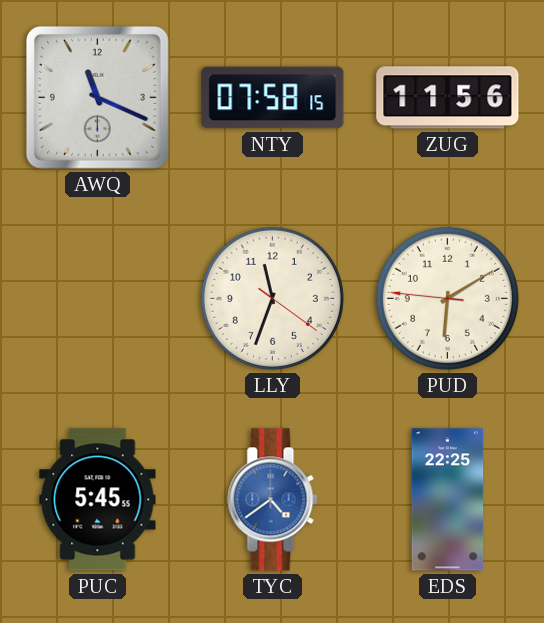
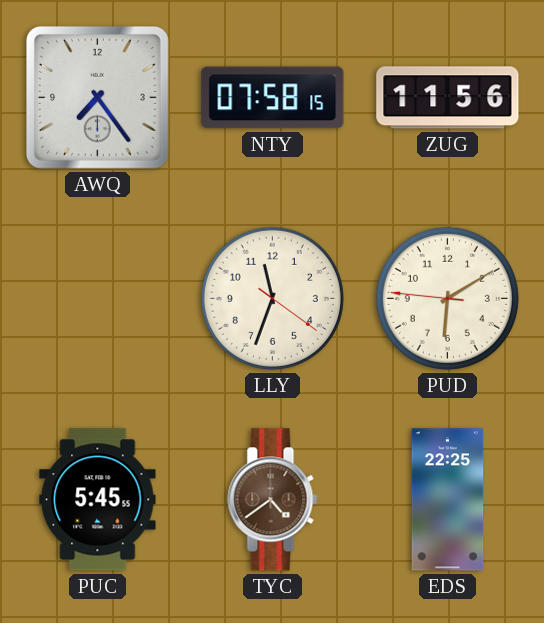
AWQ: 11:19 -> 7:24 (97, 97)
TYC dial: blue -> brown (273, 500)
